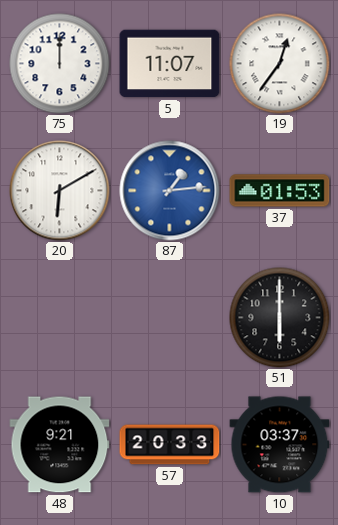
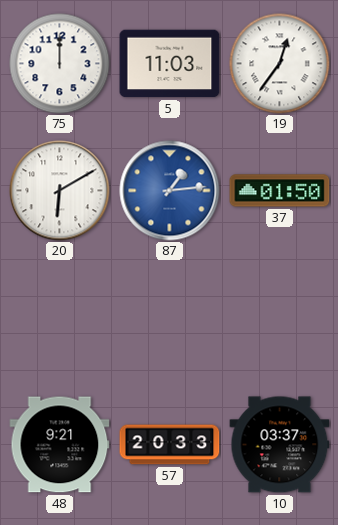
5: 11:07 -> 11:03 (170, 64)
37: 01:53 -> 01:50 (280, 191)
51: 6:00 -> none (280, 318)
